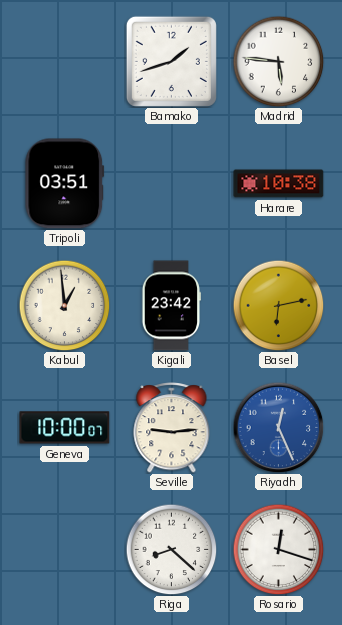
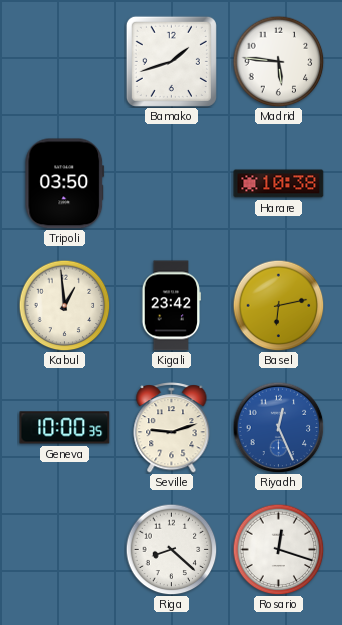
Tripoli: 03:51 -> 03:50 (65, 184)
Geneva: 10:00:07 -> 10:00:35 (65, 428)
Seville: 9:14 -> 9:12 (172, 428)
